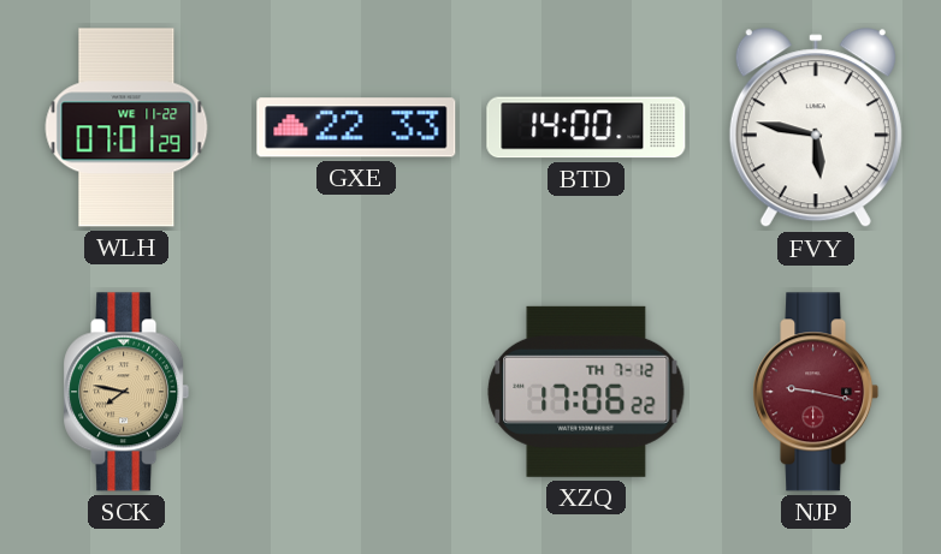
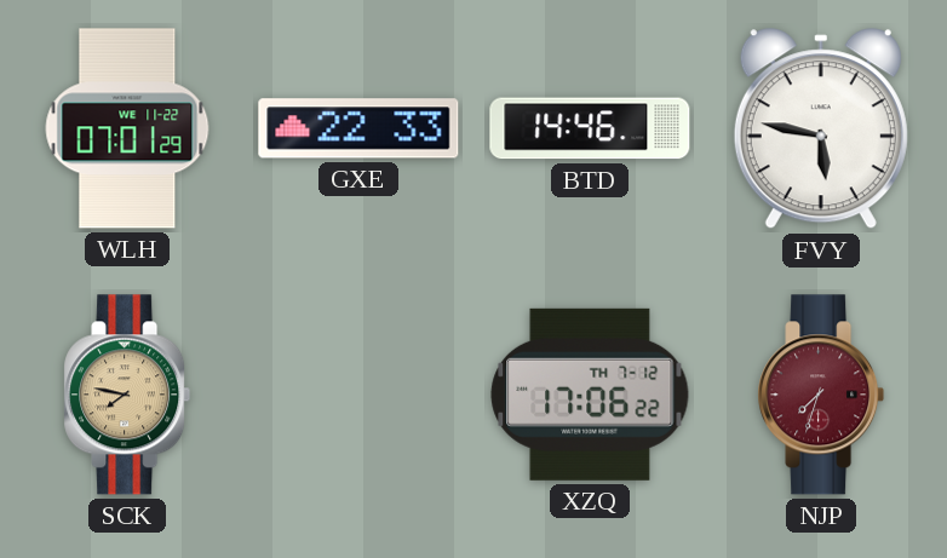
BTD: 14:00 -> 14:46 (590, 128)
NJP: 9:17 -> 7:33 (821, 395)
